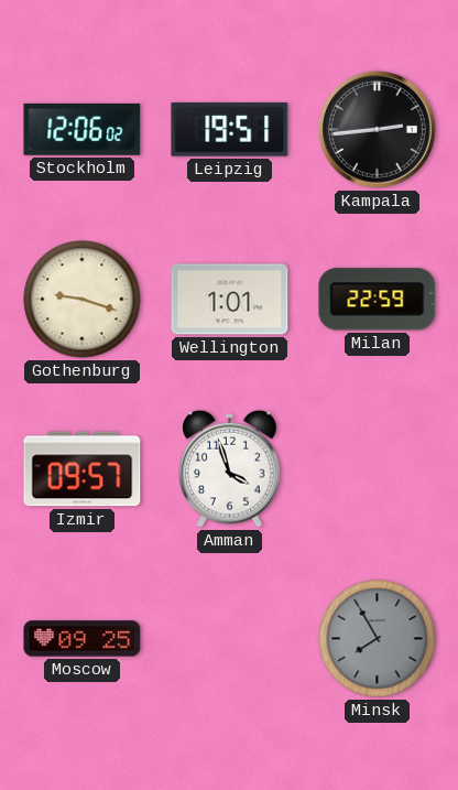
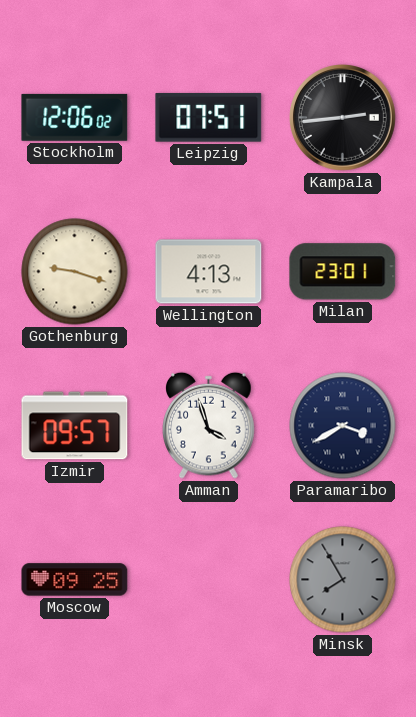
Leipzig: 19:51 -> 07:51 (209, 117)
Wellington: 1:01 -> 4:13 (209, 272)
Milan: 22:59 -> 23:01 (343, 272)
Paramaribo: none -> 3:40 (343, 426)
